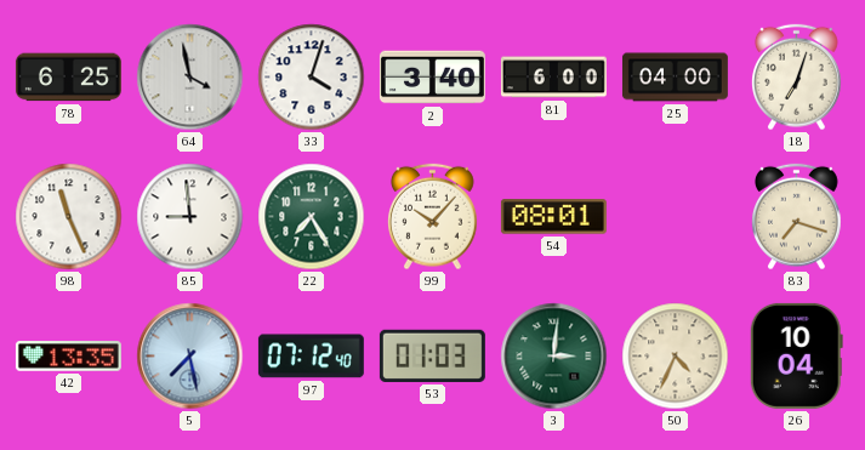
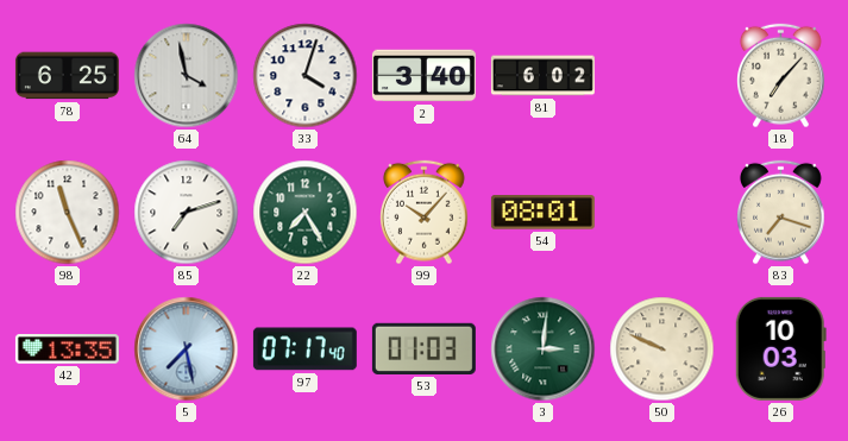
81: 6:00 -> 6:02 (542, 76)
25: 04:00 -> none (675, 78)
18: 7:03 -> 7:07 (781, 76)
85: 8:59 -> 7:12 (187, 213)
97: 07:12 -> 07:17 (304, 349)
50: 4:34 -> 9:49 (662, 349)
26: 10:04 -> 10:03 (780, 348)
